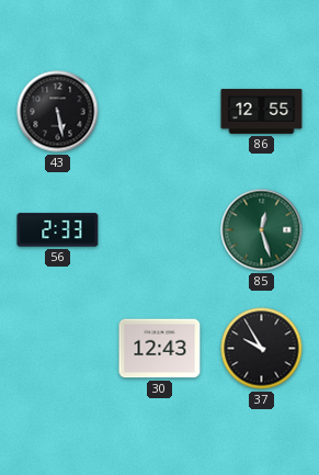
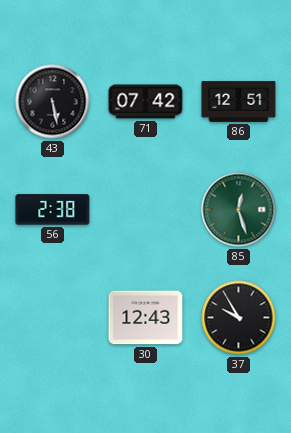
71: none -> 07:42 (146, 102)
86: 12:55 -> 12:51 (239, 102)
56: 2:33 -> 2:38 (53, 210)
